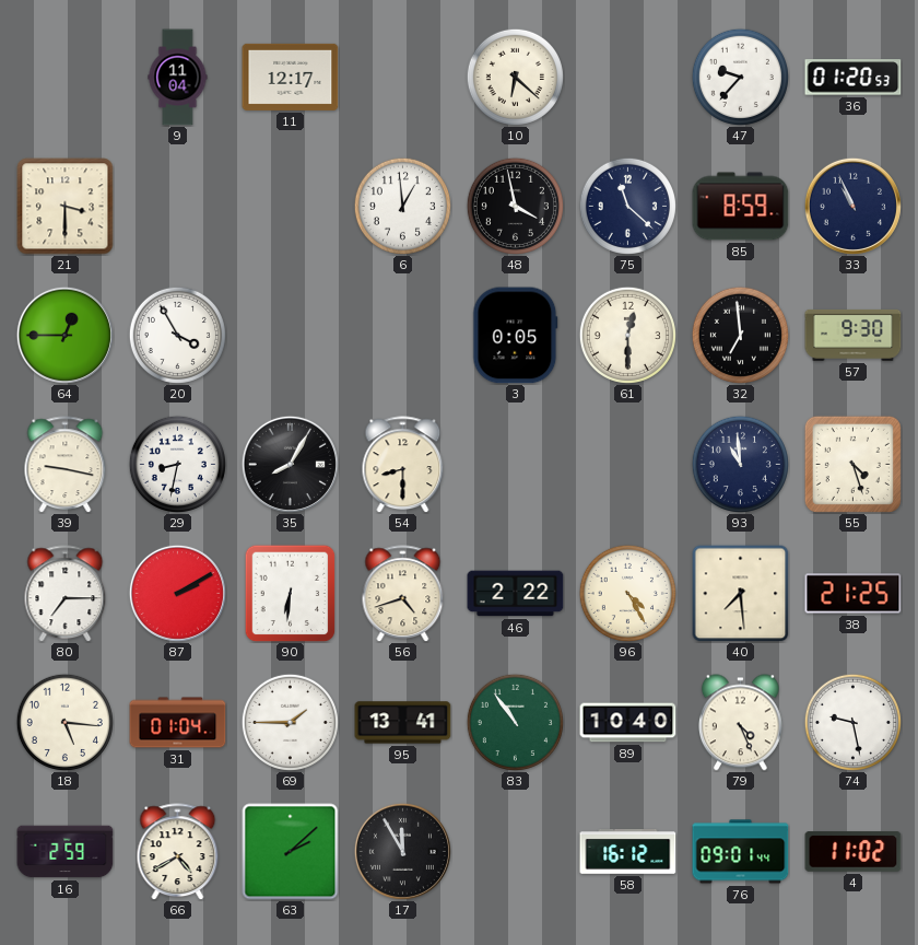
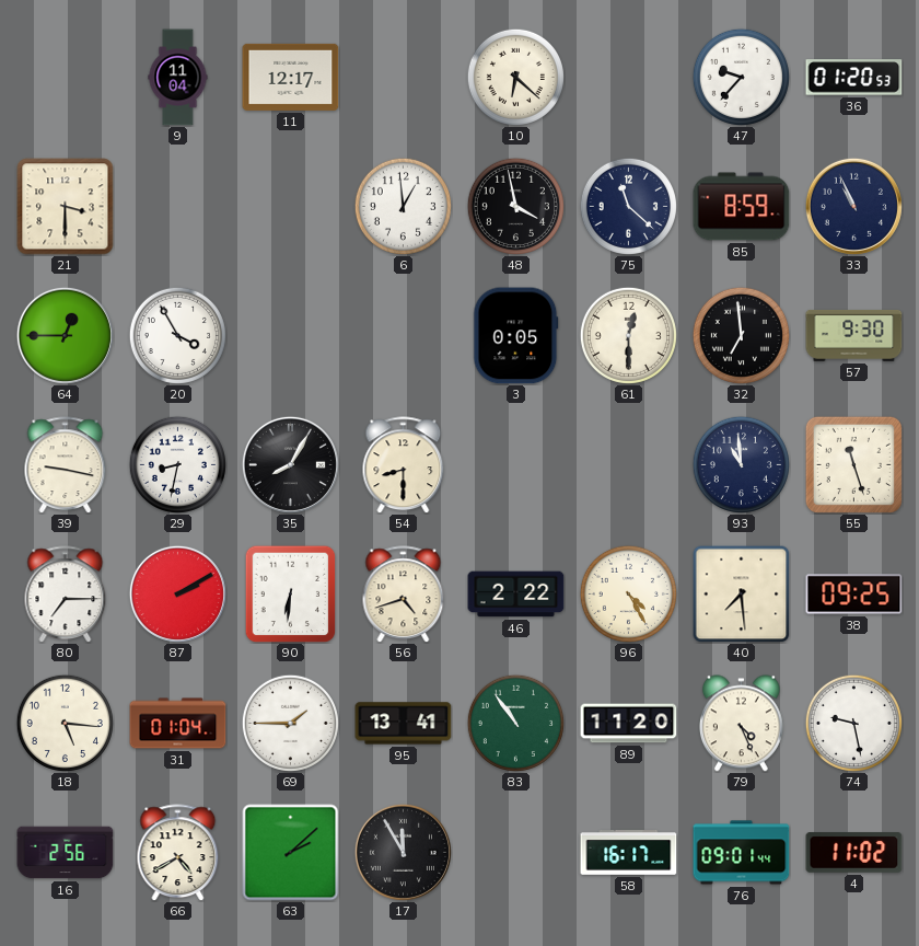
55: 4:27 -> 11:27 (853, 464)
38: 21:25 -> 09:25 (854, 595)
89: 10:40 -> 11:20 (629, 724)
16: 2:59 -> 2:56 (66, 853)
58: 16:12 -> 16:17 (629, 853)
